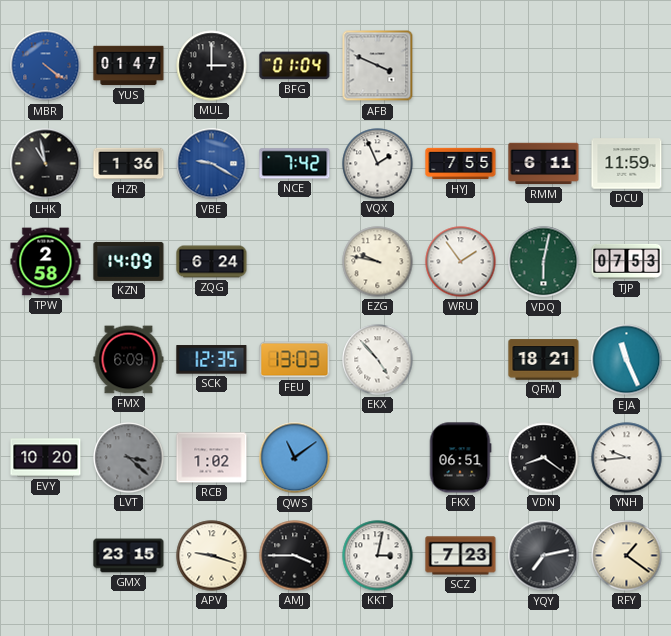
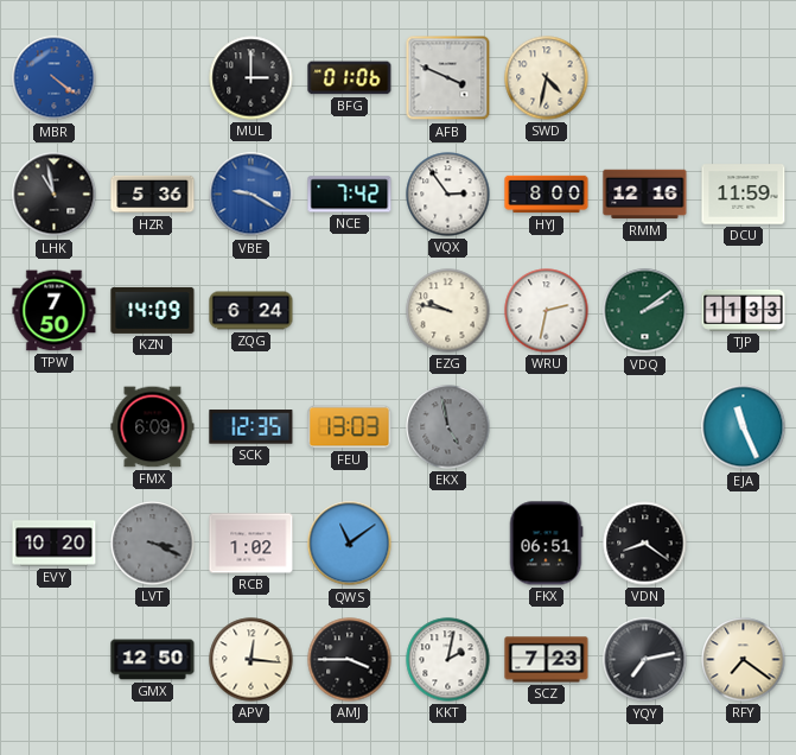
YUS: 01:47 -> none (129, 66)
BFG: 01:04 -> 01:06 (350, 78)
SWD: none -> 4:32 (547, 78)
HZR: 1:36 -> 5:36 (153, 195)
VQX: 1:56 -> 2:54 (448, 195)
HYJ: 7:55 -> 8:00 (547, 195)
RMM: 6:11 -> 12:16 (645, 195)
TPW: 2:58 -> 7:50 (55, 311)
WRU: 1:54 -> 2:32 (547, 311)
VDQ: 6:02 -> 2:09 (645, 311)
TJP: 07:53 -> 11:33 (744, 310)
EKX: 4:53 -> 4:58 (448, 427)
EKX dial: white -> grey (448, 427)
QFM: 18:21 -> none (544, 360)
LVT: 3:22 -> 3:19 (153, 544)
YNH: 9:44 -> none (627, 458)
GMX: 23:15 -> 12:50 (153, 660)
APV: 9:18 -> 12:16 (251, 660)
KKT: 3:02 -> 2:02 (448, 660)
RFY: 1:21 -> 7:21 (744, 660)
